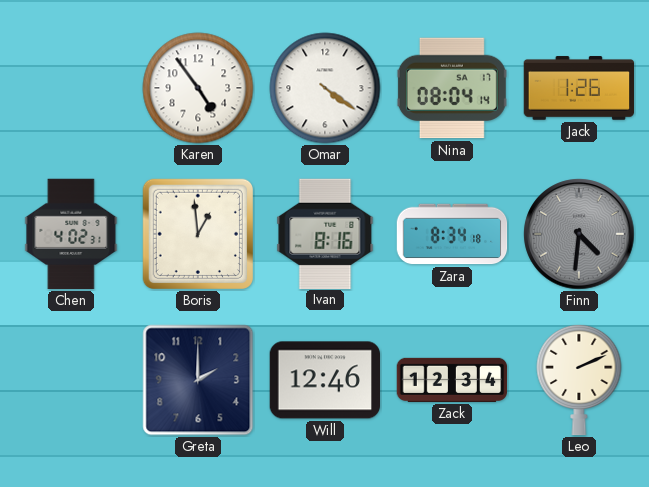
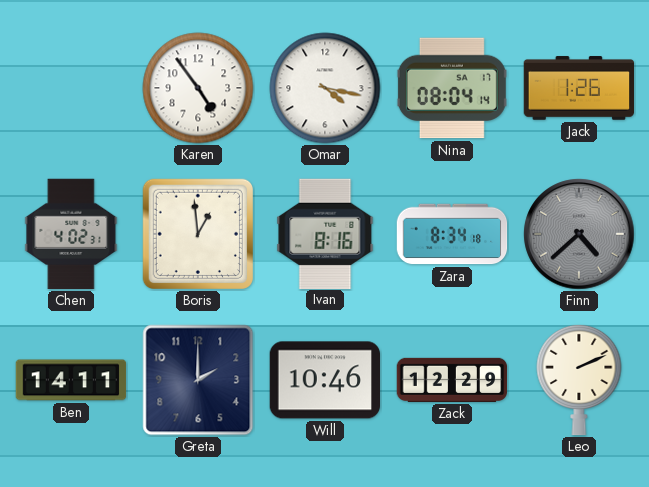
Omar: 4:21 -> 4:17 (325, 88)
Finn: 4:31 -> 4:38 (579, 234)
Ben: none -> 14:11 (71, 380)
Will: 12:46 -> 10:46 (325, 380)
Zack: 12:34 -> 12:29 (452, 380)
